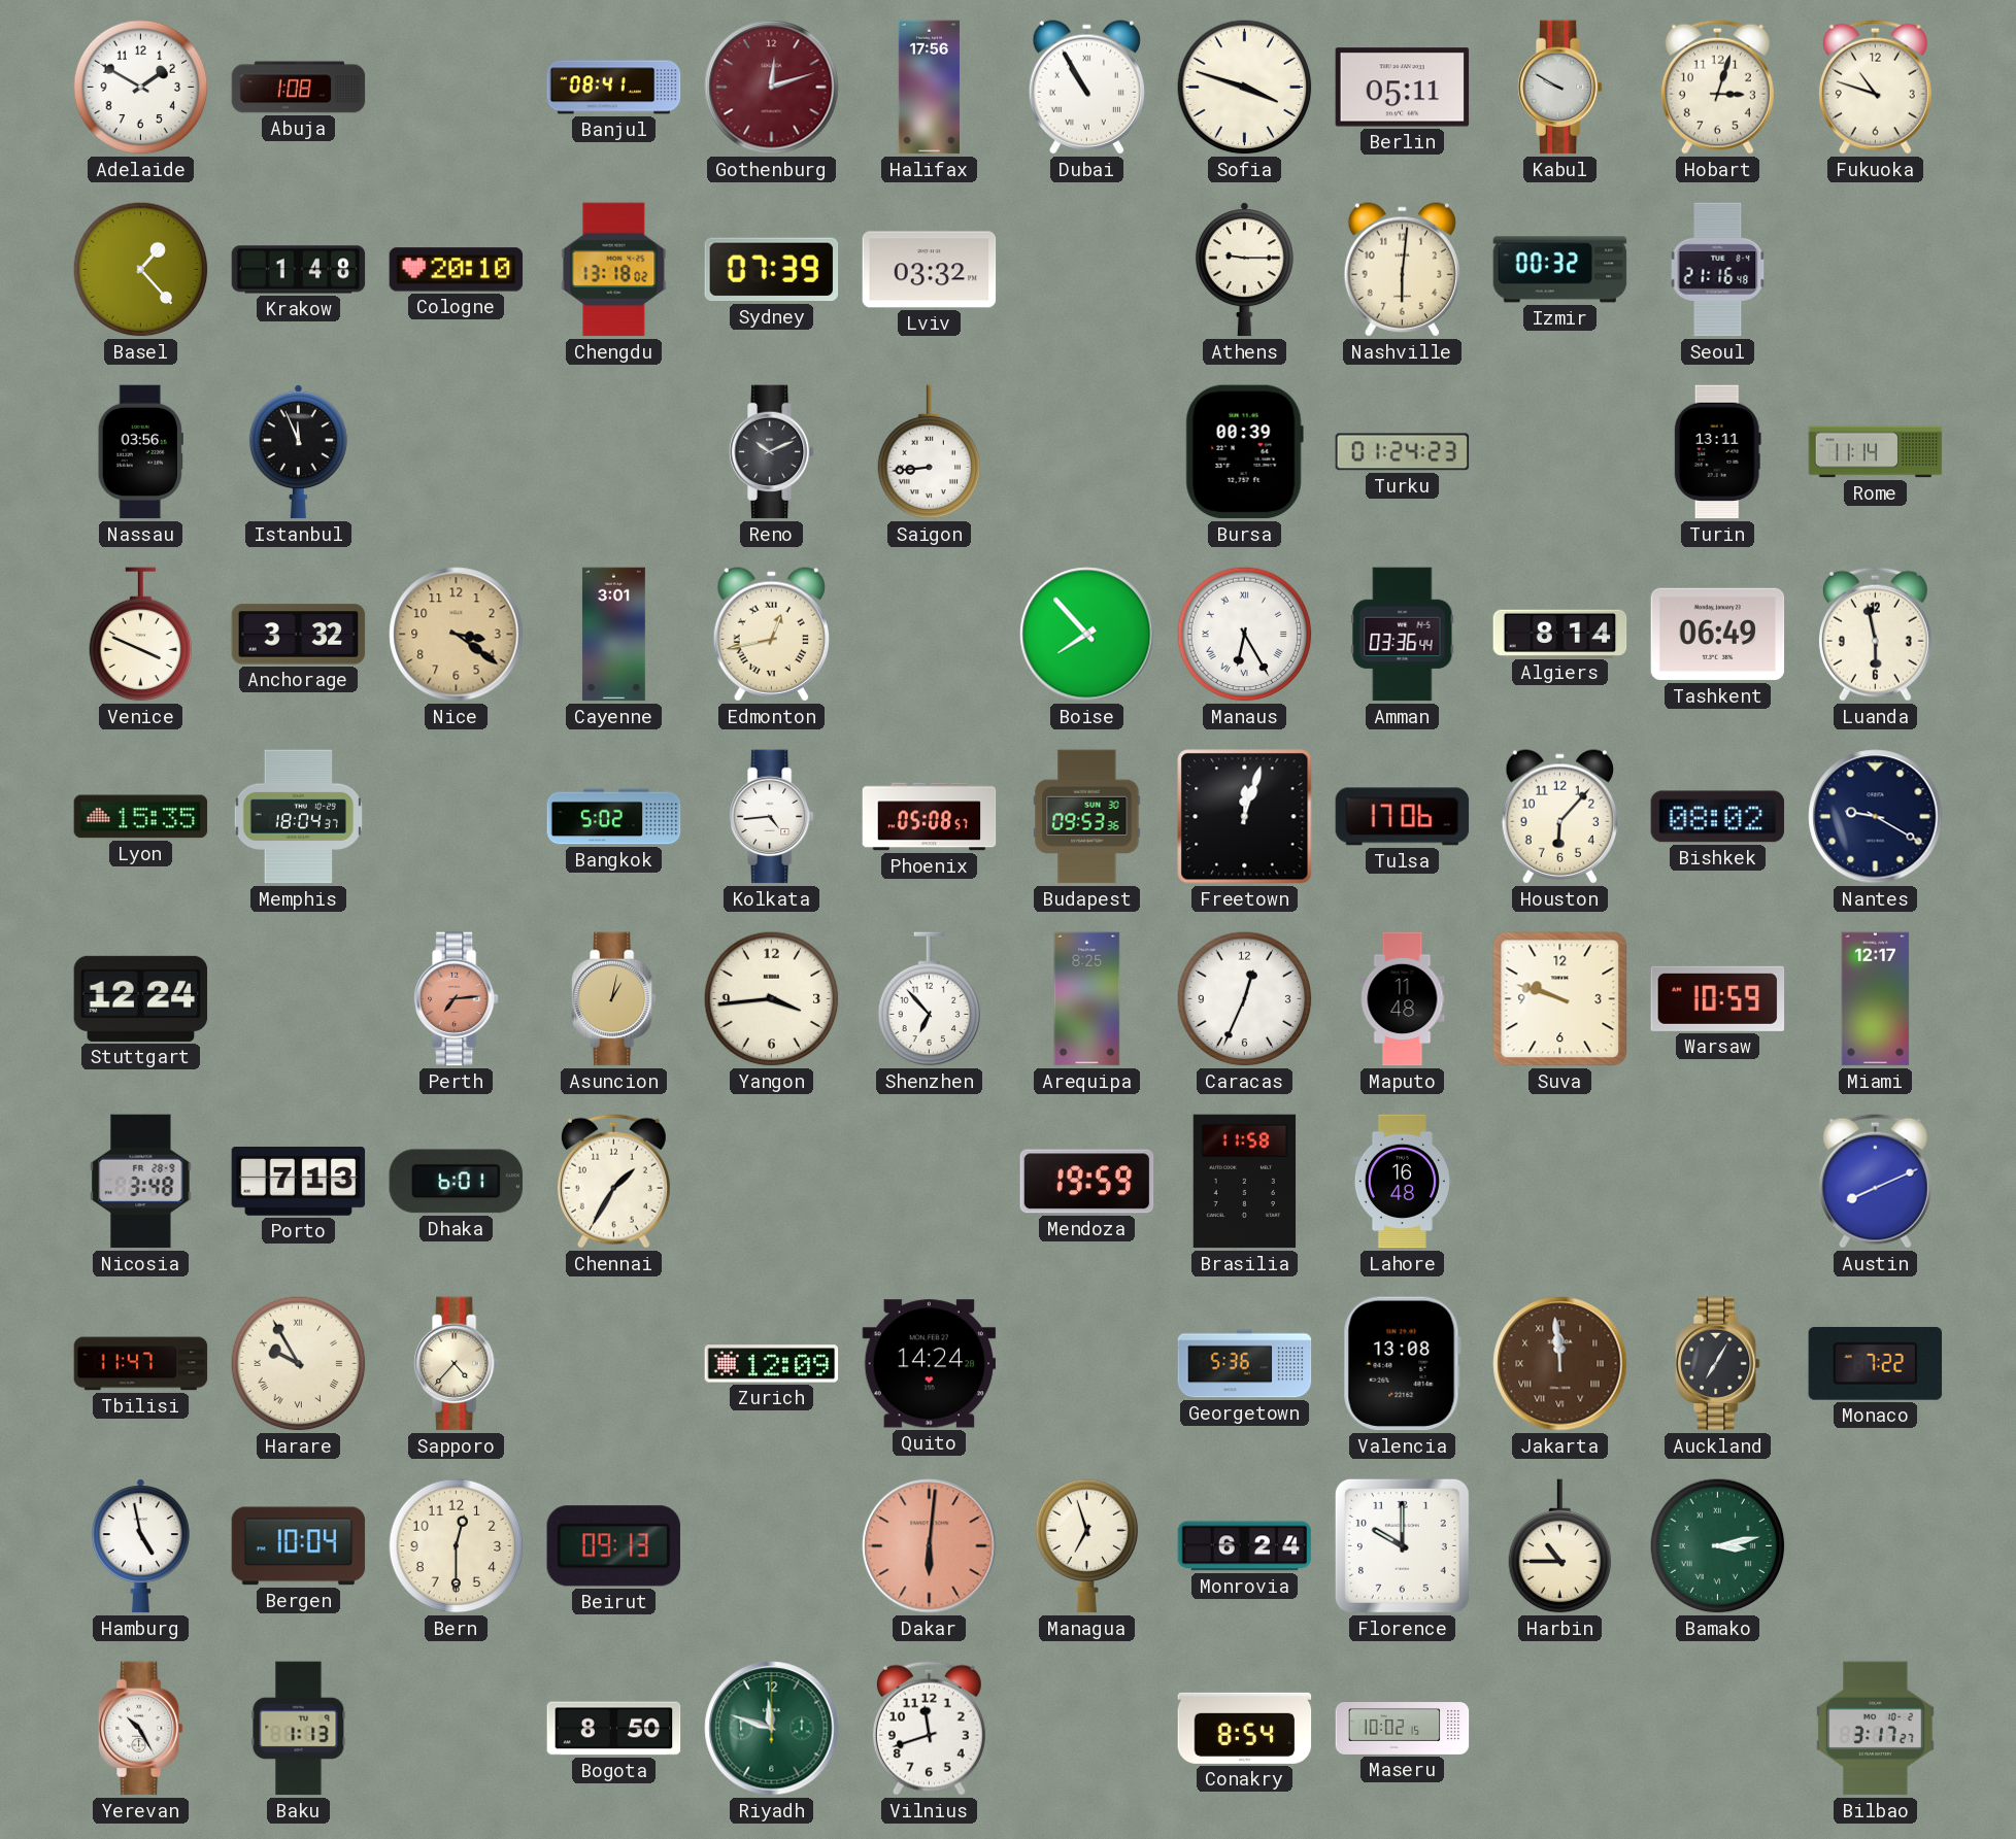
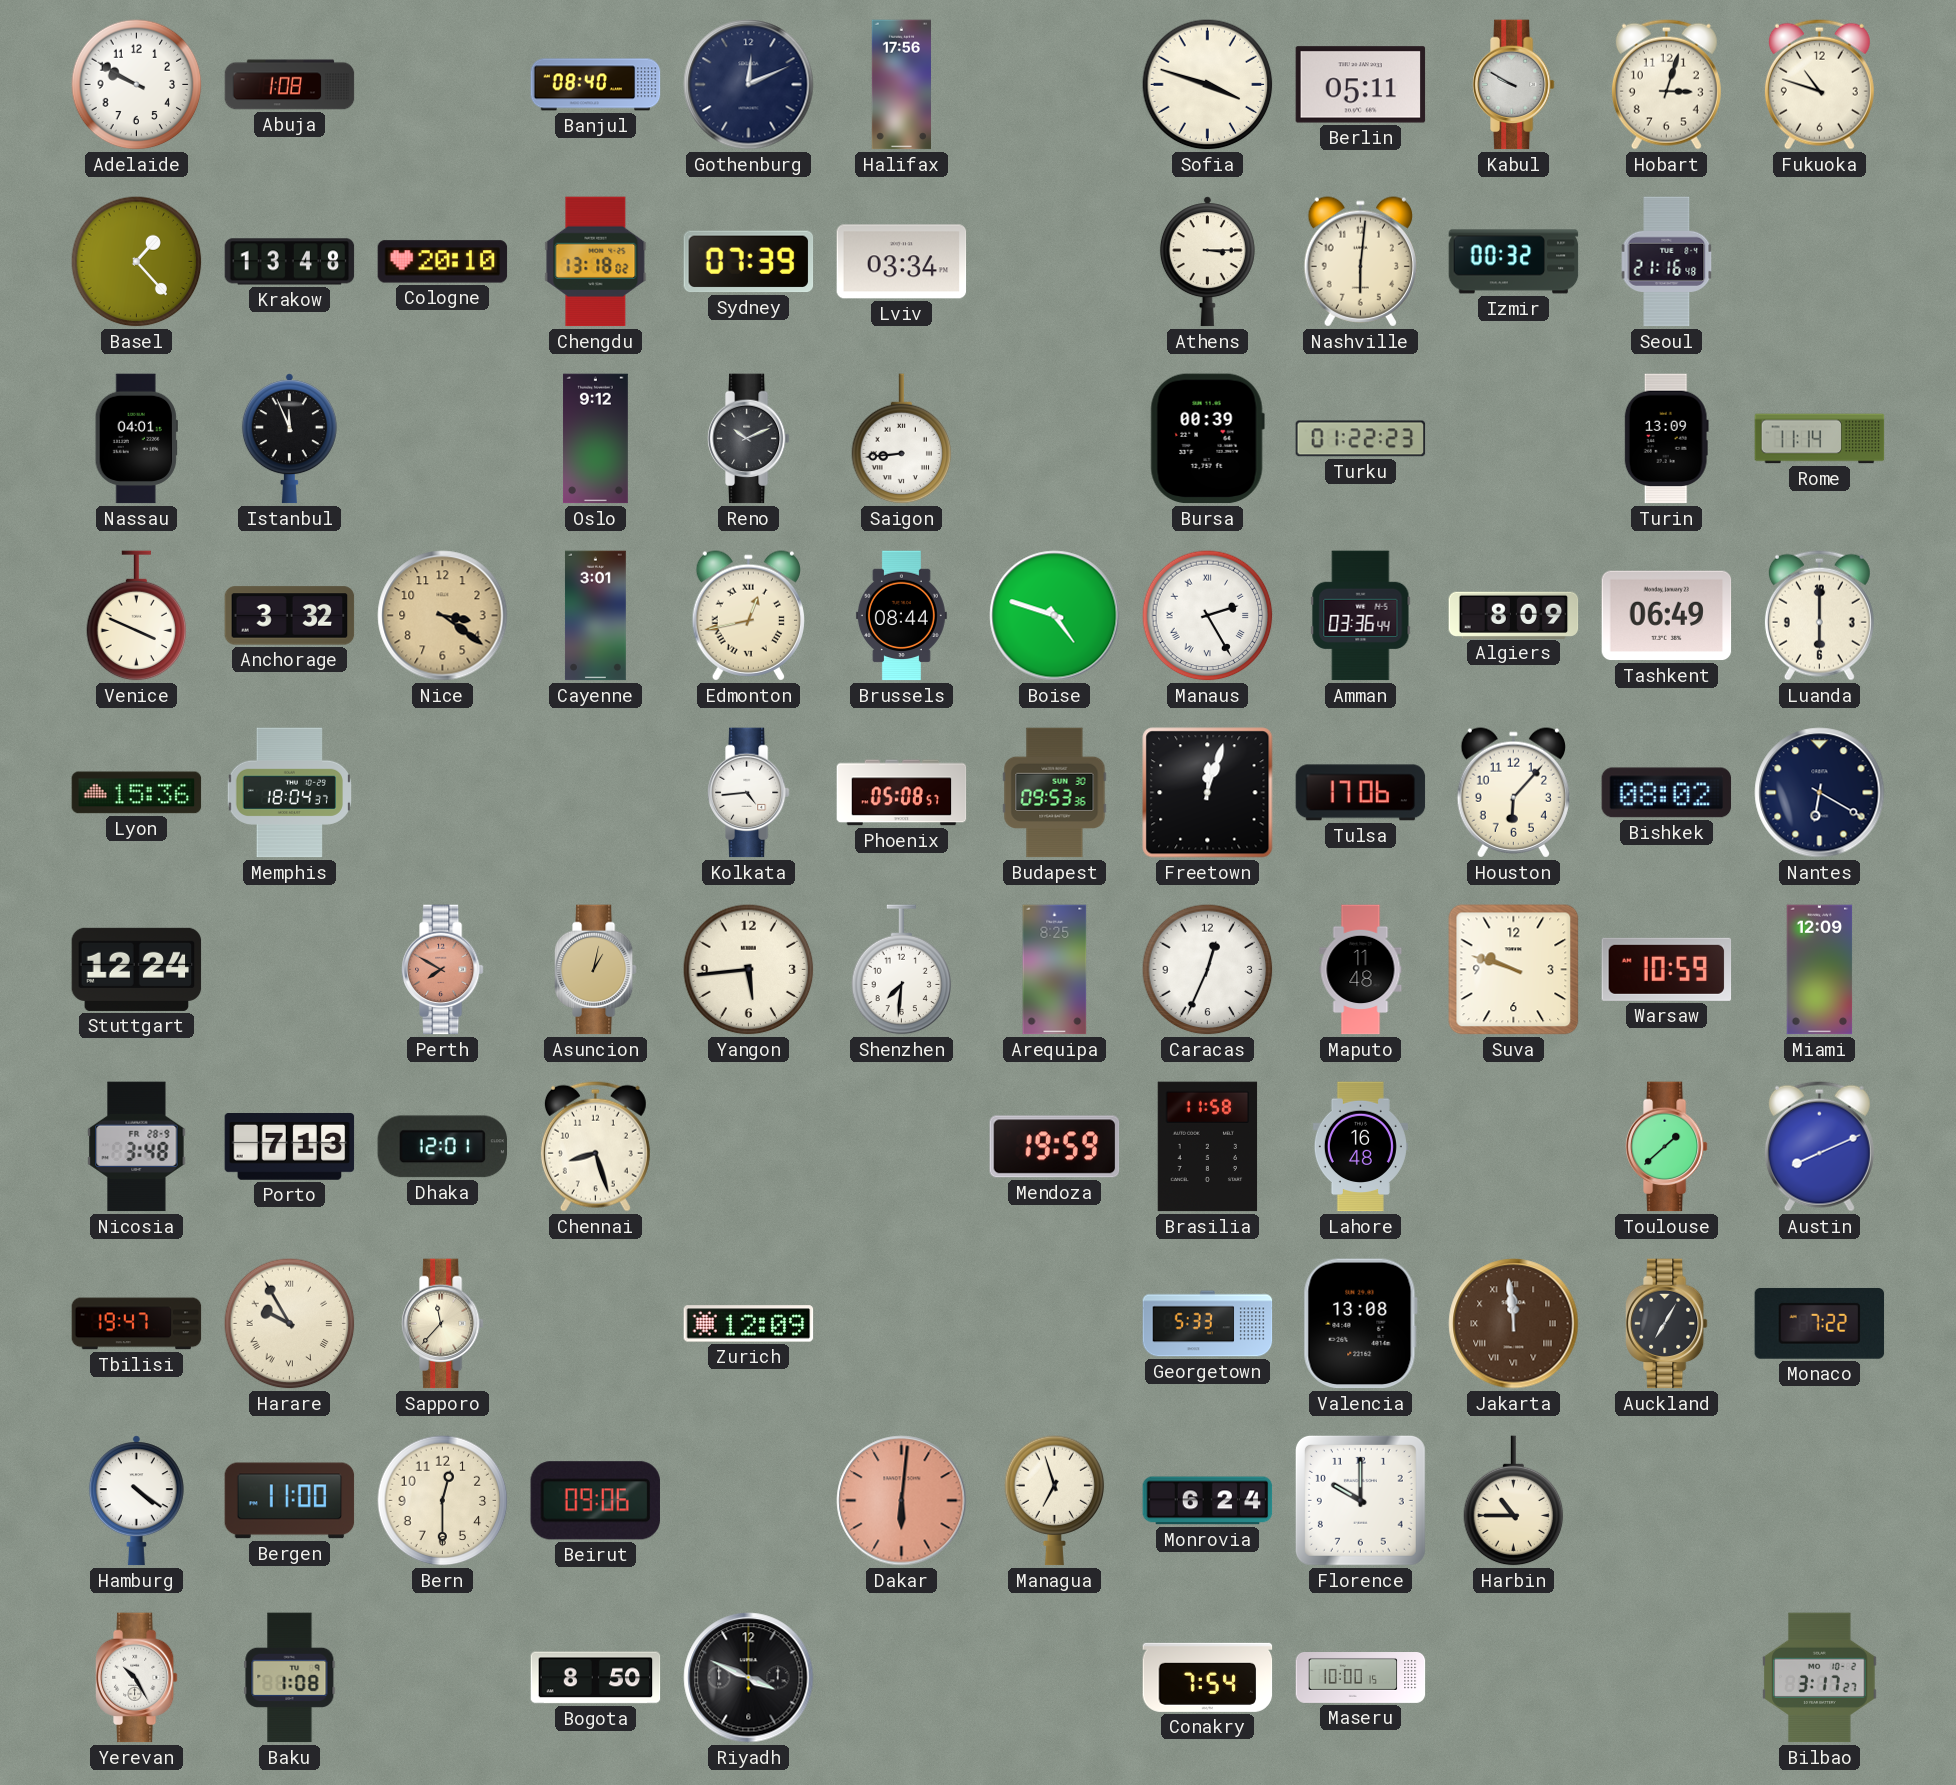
Adelaide: 1:50 -> 9:50 (137, 85)
Banjul: 08:41 -> 08:40 (596, 85)
Gothenburg: 12:12 -> 12:11 (749, 85)
Gothenburg dial: burgundy -> navy (749, 85)
Dubai: 10:55 -> none (1086, 88)
Krakow: 1:48 -> 13:48 (290, 262)
Lviv: 03:32 -> 03:34 (902, 262)
Athens: 9:15 -> 3:15 (1207, 262)
Nassau: 03:56 -> 04:01 (136, 439)
Oslo: none -> 9:12 (596, 439)
Turku: 01:24 -> 01:22 (1361, 439)
Turin: 13:11 -> 13:09 (1666, 439)
Brussels: none -> 08:44 (901, 616)
Boise: 7:53 -> 4:48 (1055, 616)
Manaus: 6:25 -> 2:25 (1208, 616)
Algiers: 8:14 -> 8:09 (1514, 615)
Luanda: 5:58 -> 6:00 (1819, 615)
Lyon: 15:35 -> 15:36 (137, 793)
Bangkok: 5:02 -> none (614, 817)
Nantes: 9:20 -> 6:20 (1820, 793)
Perth: 7:14 -> 7:50 (442, 970)
Yangon: 3:44 -> 5:44 (749, 970)
Shenzhen: 6:53 -> 7:31 (902, 970)
Miami: 12:17 -> 12:09 (1820, 970)
Dhaka: 6:01 -> 12:01 (442, 1147)
Chennai: 1:35 -> 8:27 (595, 1146)
Toulouse: none -> 1:38 (1666, 1147)
Tbilisi: 11:47 -> 19:47 (137, 1324)
Sapporo: 4:37 -> 11:37 (442, 1324)
Quito: 14:24 -> none (930, 1364)
Georgetown: 5:36 -> 5:33 (1208, 1324)
Hamburg: 4:58 -> 4:21 (136, 1501)
Bergen: 10:04 -> 11:00 (290, 1501)
Beirut: 09:13 -> 09:06 (595, 1501)
Bamako: 3:13 -> none (1718, 1546)
Baku: 1:13 -> 1:08 (290, 1678)
Riyadh: 11:48 -> 3:49 (749, 1678)
Riyadh dial: green -> black (749, 1678)
Vilnius: 11:42 -> none (929, 1728)
Conakry: 8:54 -> 7:54 (1208, 1677)
Maseru: 10:02 -> 10:00 (1361, 1678)
